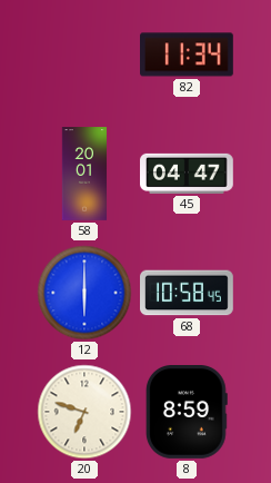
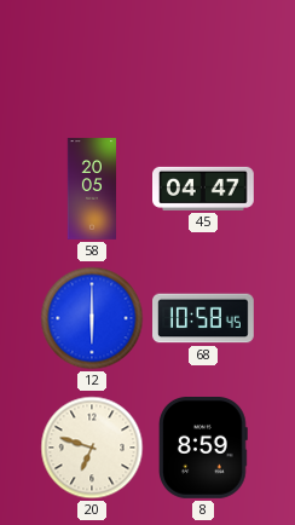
82: 11:34 -> none (188, 55)
58: 20:01 -> 20:05 (92, 189)
